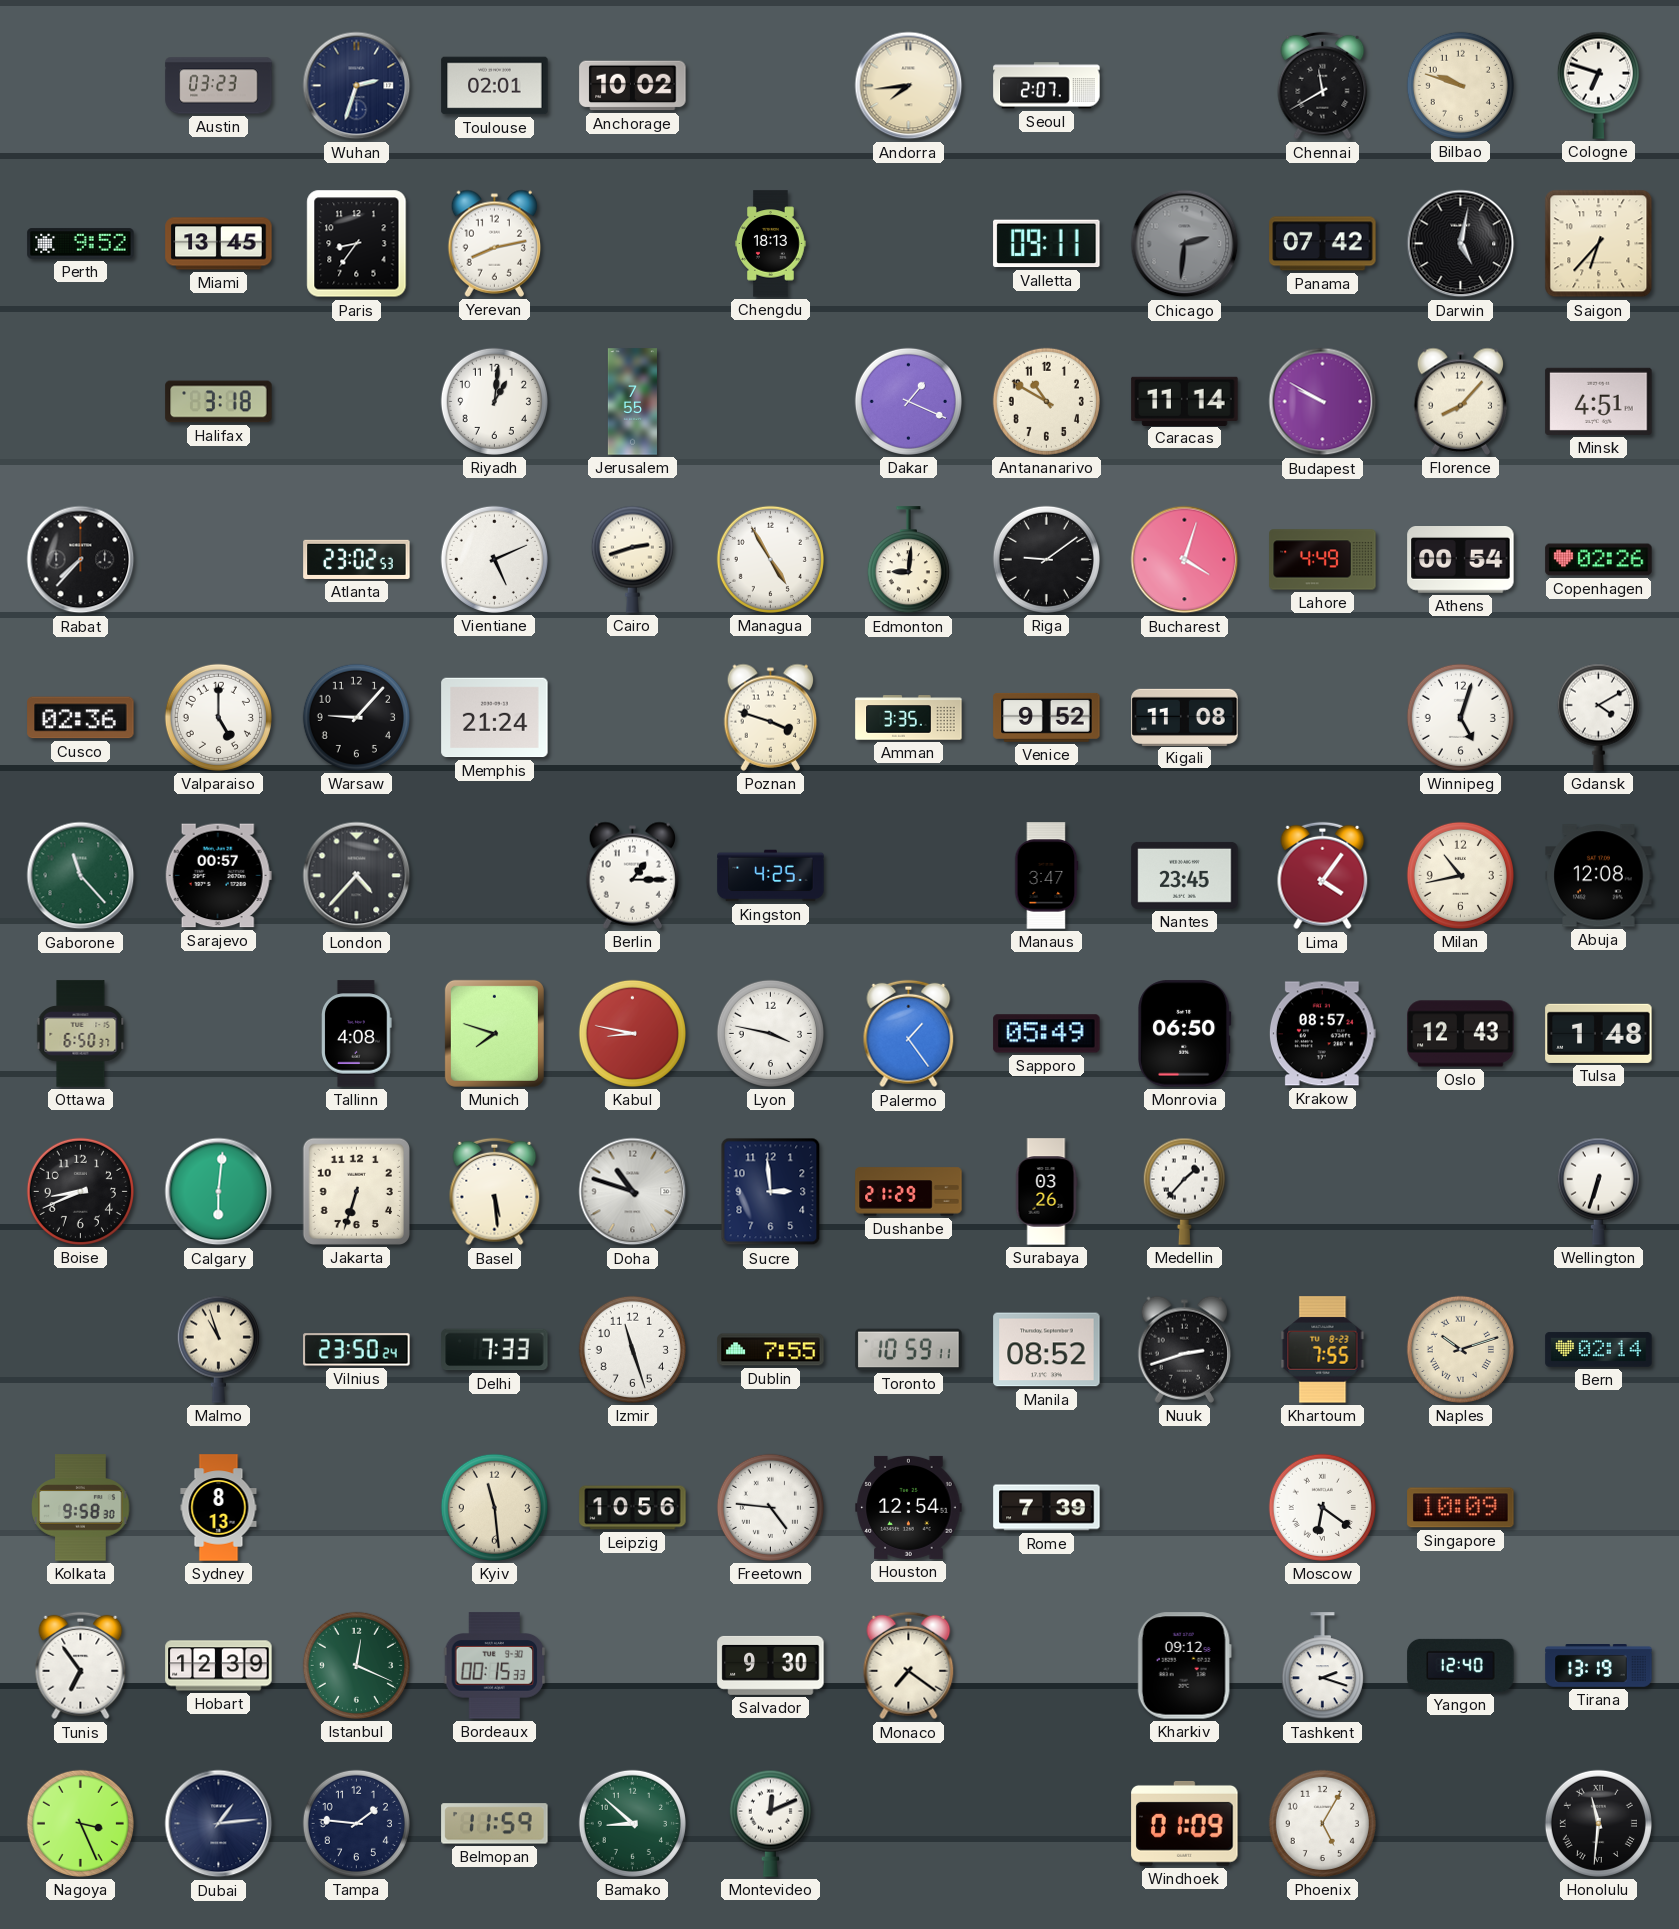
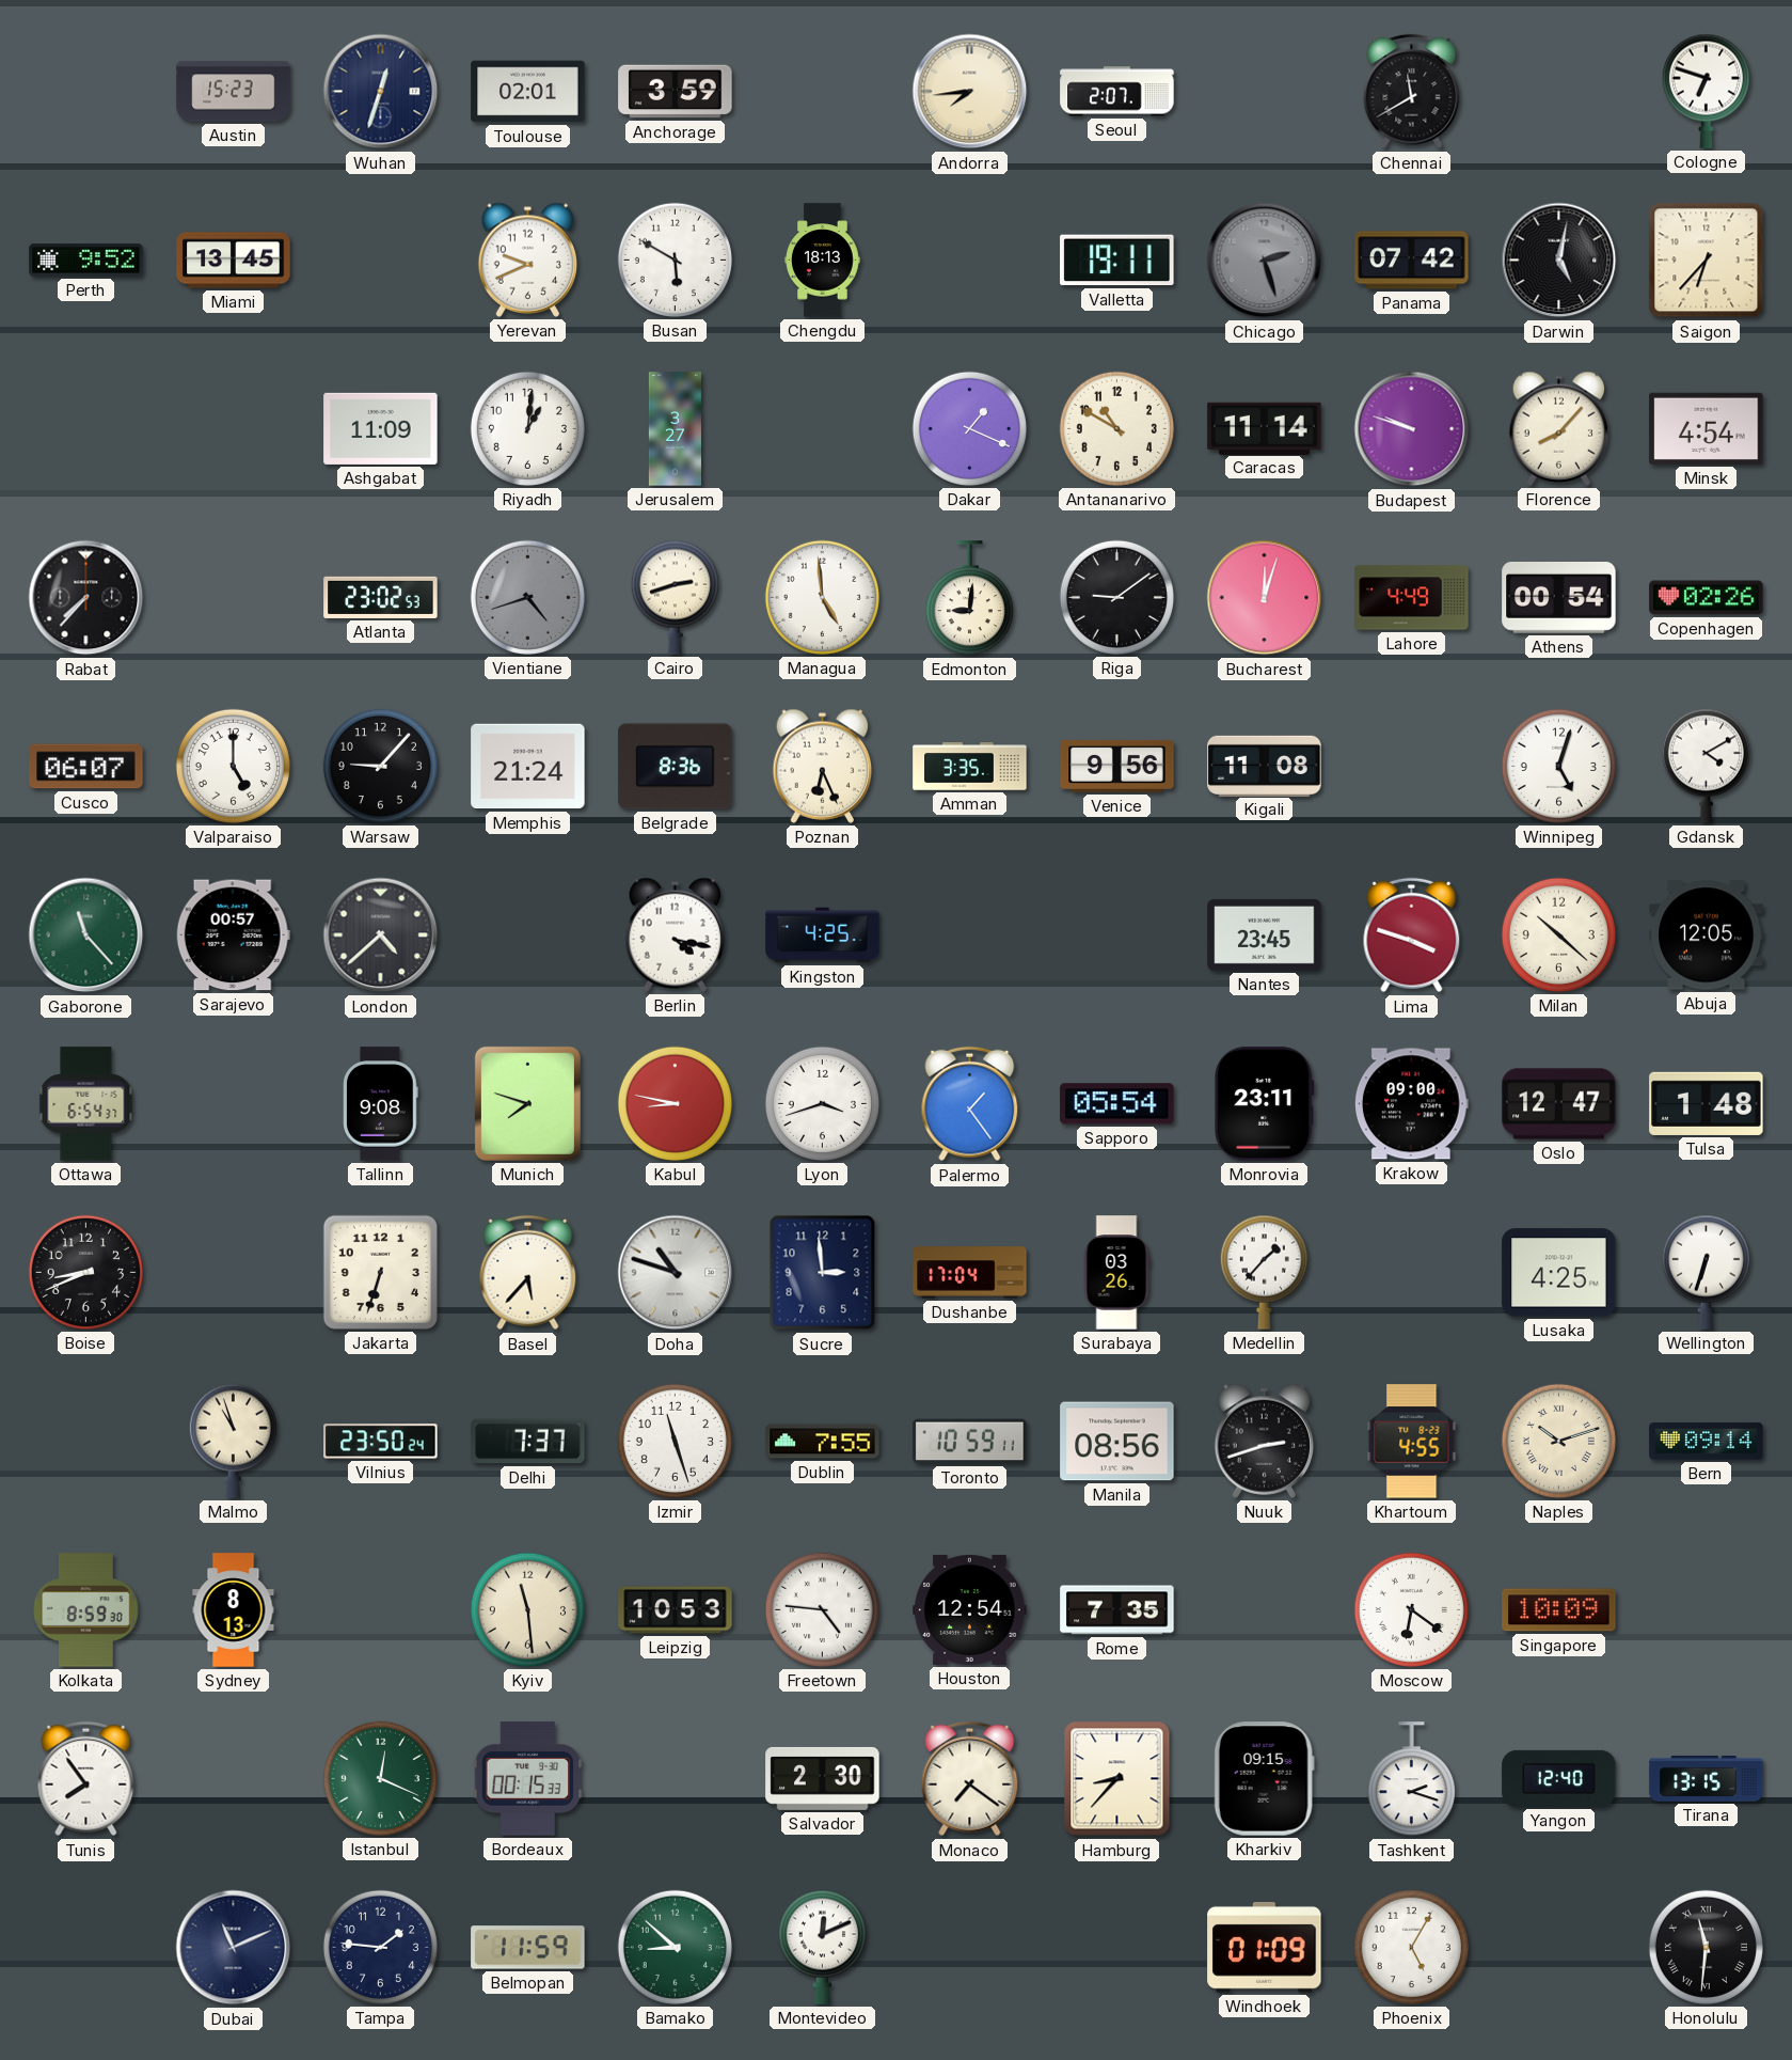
Austin: 03:23 -> 15:23 (234, 92)
Wuhan: 2:33 -> 12:33 (381, 92)
Anchorage: 10:02 -> 3:59 (676, 92)
Bilbao: 9:48 -> none (1460, 85)
Paris: 8:36 -> none (357, 244)
Yerevan: 8:13 -> 9:41 (528, 260)
Busan: none -> 5:50 (675, 260)
Valletta: 09:11 -> 19:11 (1117, 261)
Chicago: 2:31 -> 2:27 (1265, 261)
Halifax: 3:18 -> none (219, 402)
Ashgabat: none -> 11:09 (381, 428)
Jerusalem: 7:55 -> 3:27 (675, 429)
Budapest: 9:50 -> 9:48 (1412, 429)
Minsk: 4:51 -> 4:54 (1707, 428)
Vientiane: 5:11 -> 4:42 (527, 597)
Vientiane dial: white -> grey (527, 597)
Managua: 4:55 -> 4:59 (822, 597)
Bucharest: 4:03 -> 12:03 (1265, 598)
Cusco: 02:36 -> 06:07 (86, 767)
Belgrade: none -> 8:36 (676, 767)
Poznan: 3:48 -> 6:26 (823, 766)
Venice: 9:52 -> 9:56 (1117, 766)
London: 4:37 -> 4:38 (381, 935)
Berlin: 1:15 -> 4:17 (676, 934)
Manaus: 3:47 -> none (1046, 876)
Lima: 4:06 -> 3:48 (1412, 935)
Milan: 10:43 -> 10:22 (1558, 934)
Abuja: 12:08 -> 12:05 (1707, 935)
Ottawa: 6:50 -> 6:54 (86, 1104)
Tallinn: 4:08 -> 9:08 (381, 1104)
Lyon: 3:47 -> 3:42 (822, 1103)
Sapporo: 05:49 -> 05:54 (1117, 1104)
Monrovia: 06:50 -> 23:11 (1265, 1104)
Krakow: 08:57 -> 09:00 (1411, 1104)
Oslo: 12:43 -> 12:47 (1559, 1104)
Calgary: 6:01 -> none (219, 1192)
Basel: 5:29 -> 5:37 (528, 1273)
Dushanbe: 21:29 -> 17:04 (970, 1273)
Lusaka: none -> 4:25 (1559, 1273)
Delhi: 7:33 -> 7:37 (528, 1442)
Manila: 08:52 -> 08:56 (1117, 1442)
Khartoum: 7:55 -> 4:55 (1412, 1442)
Bern: 02:14 -> 09:14 (1707, 1442)
Kolkata: 9:58 -> 8:59 (86, 1610)
Leipzig: 10:56 -> 10:53 (676, 1610)
Rome: 7:39 -> 7:35 (1117, 1610)
Tunis: 6:54 -> 7:54 (86, 1779)
Hobart: 12:39 -> none (219, 1666)
Salvador: 9:30 -> 2:30 (823, 1778)
Hamburg: none -> 8:37 (1117, 1779)
Kharkiv: 09:12 -> 09:15 (1264, 1779)
Tirana: 13:19 -> 13:15 (1707, 1779)
Nagoya: 3:26 -> none (80, 1823)
Dubai: 1:14 -> 11:11 (234, 1948)
